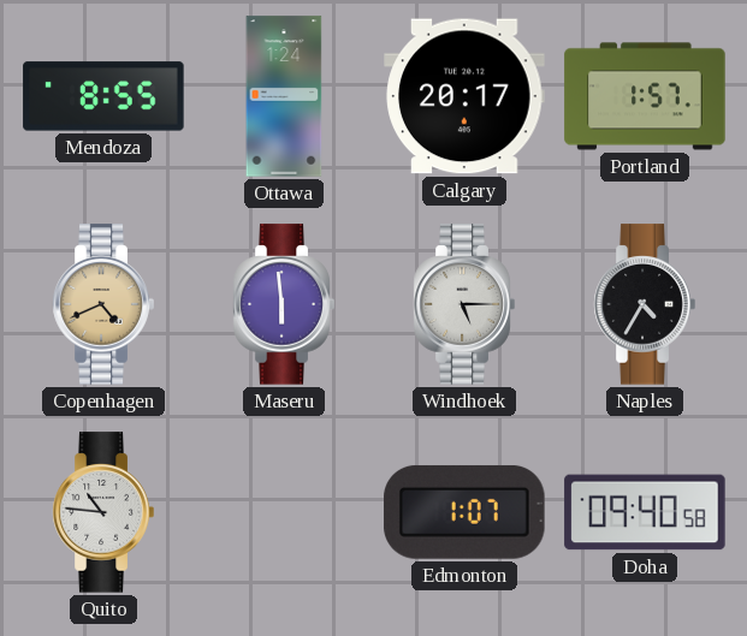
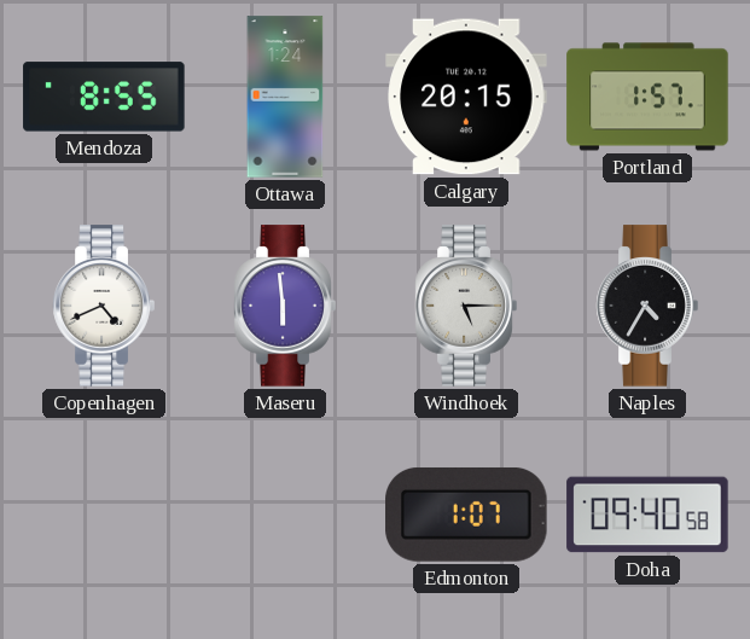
Calgary: 20:17 -> 20:15 (466, 97)
Copenhagen dial: champagne -> white (104, 306)
Quito: 10:46 -> none (103, 512)
